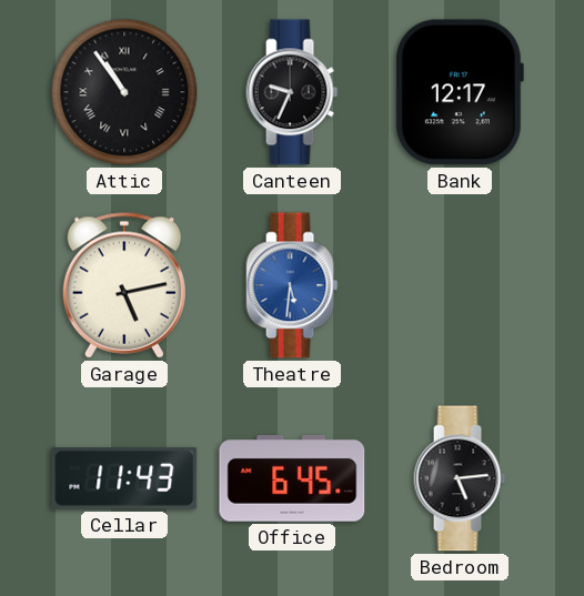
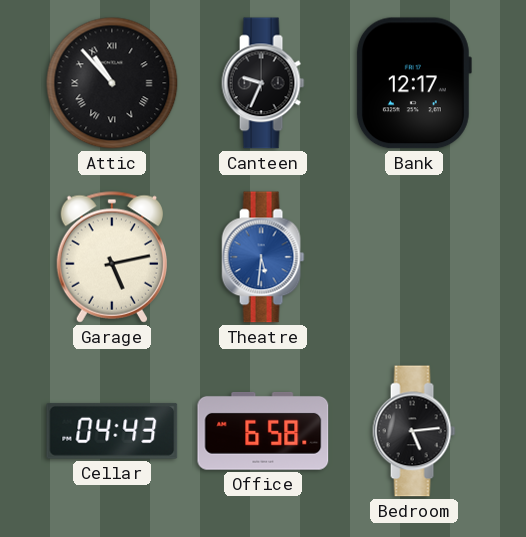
Attic: 10:54 -> 10:53 (112, 83)
Cellar: 11:43 -> 04:43 (112, 431)
Office: 6:45 -> 6:58 (263, 431)
